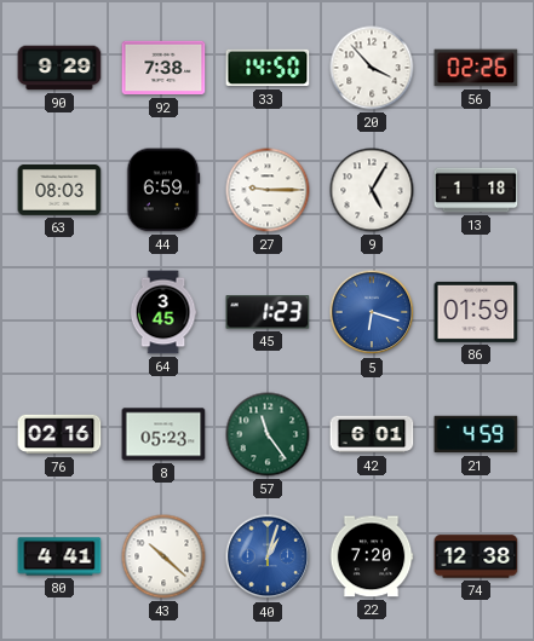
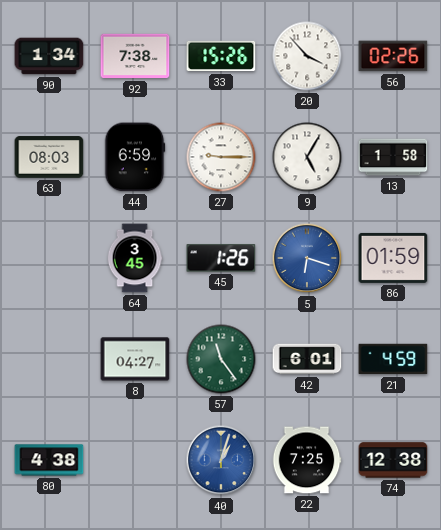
90: 9:29 -> 1:34 (49, 56)
33: 14:50 -> 15:26 (221, 56)
13: 1:18 -> 1:58 (393, 157)
45: 1:23 -> 1:26 (221, 258)
76: 02:16 -> none (59, 434)
8: 05:23 -> 04:27 (135, 359)
80: 4:41 -> 4:38 (49, 460)
43: 10:22 -> none (163, 556)
22: 7:20 -> 7:25 (307, 460)
